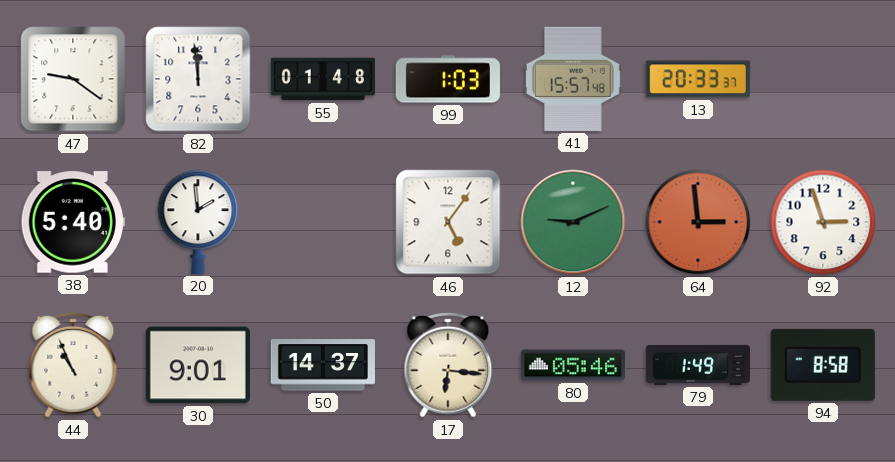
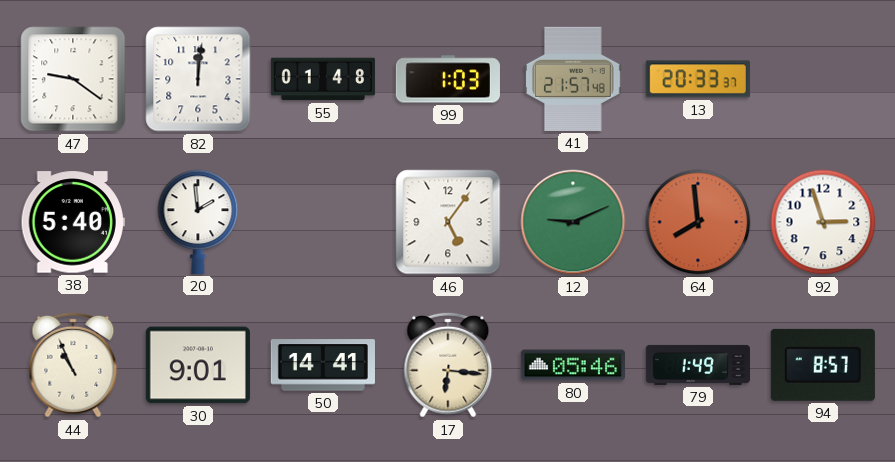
82: 11:59 -> 12:01 (198, 79)
41: 15:57 -> 21:57 (574, 79)
64: 2:59 -> 7:59 (698, 222)
50: 14:37 -> 14:41 (323, 365)
94: 8:58 -> 8:57 (823, 365)
